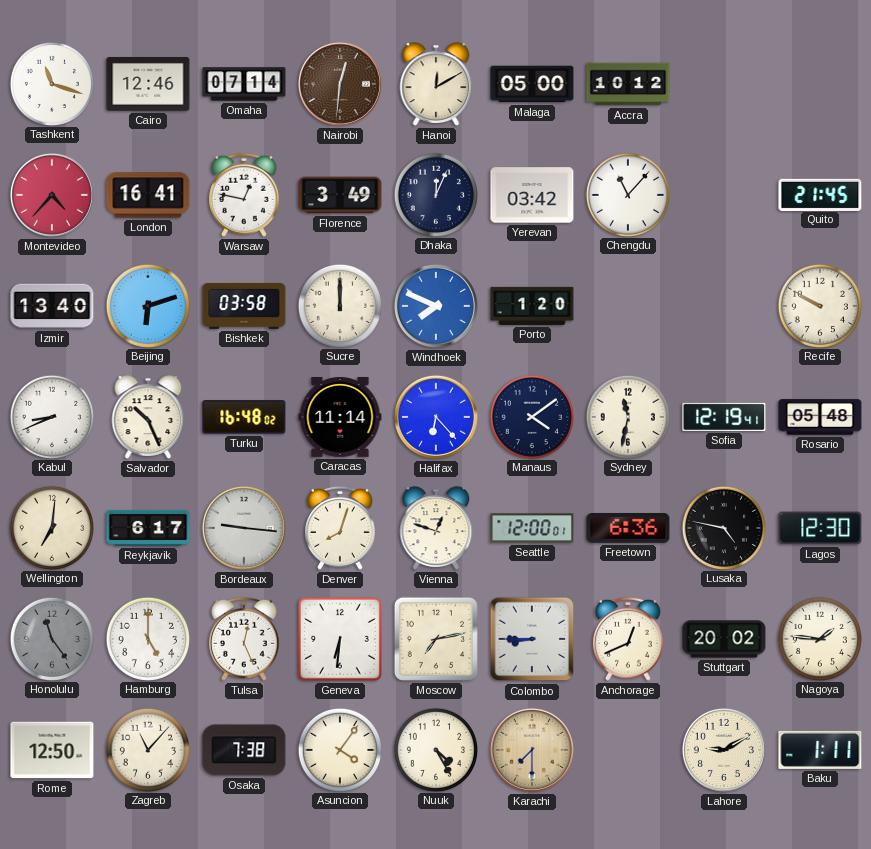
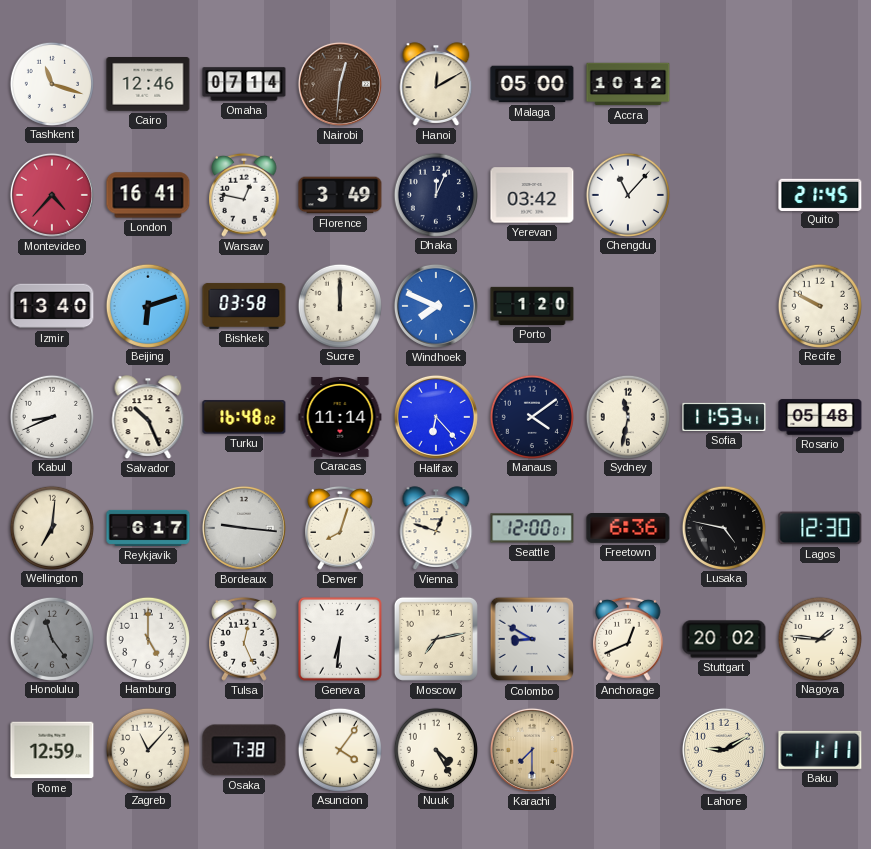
Sofia: 12:19 -> 11:53 (724, 417)
Colombo: 8:45 -> 8:50 (532, 639)
Rome: 12:50 -> 12:59 (52, 750)
